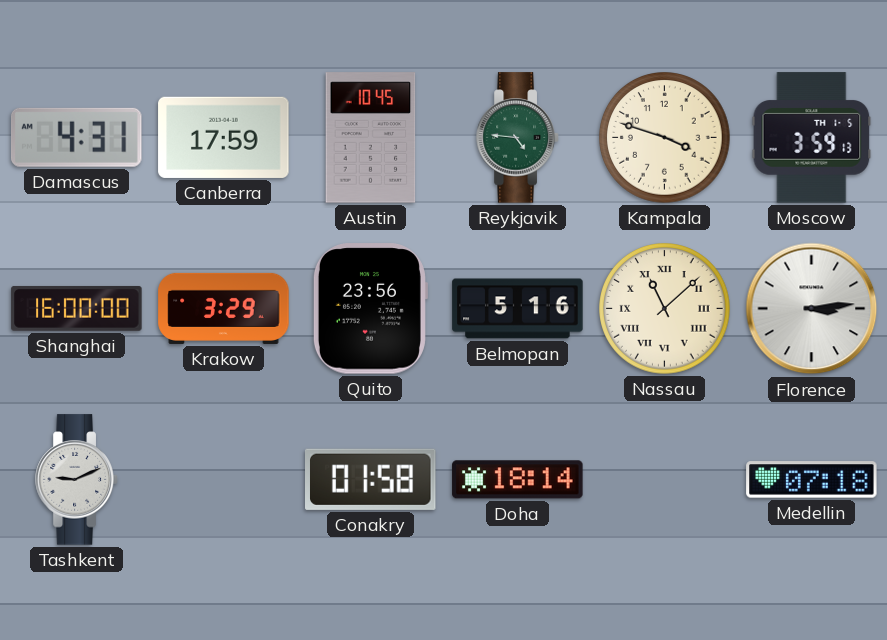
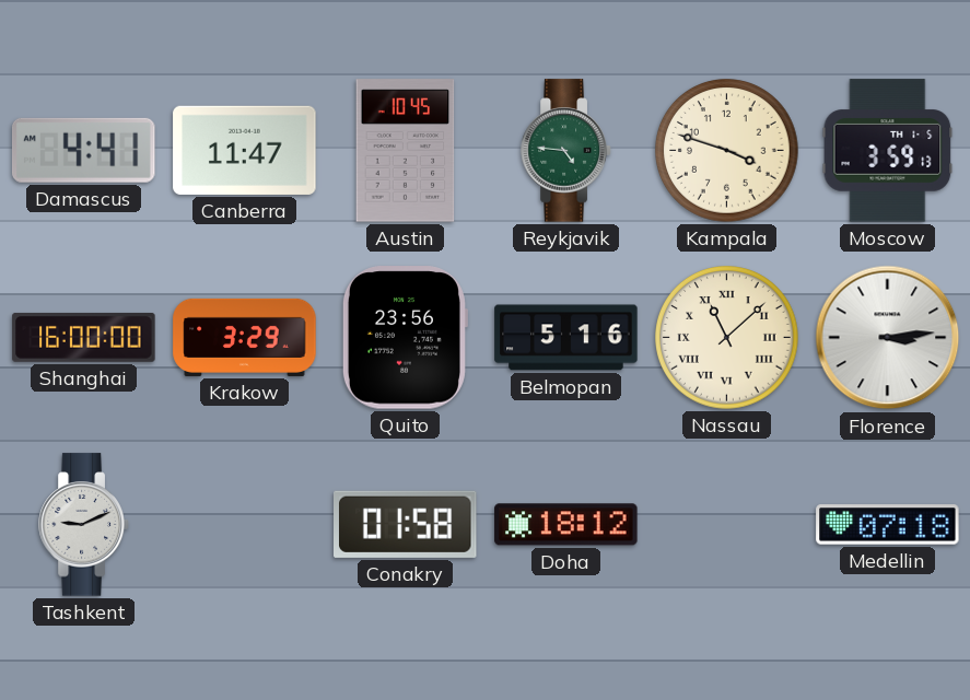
Damascus: 4:31 -> 4:41 (84, 150)
Canberra: 17:59 -> 11:47 (245, 150)
Doha: 18:14 -> 18:12 (566, 525)
